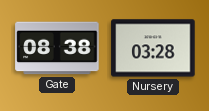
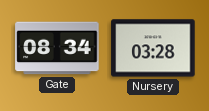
Gate: 08:38 -> 08:34 (57, 48)
